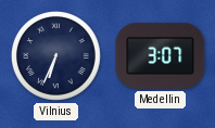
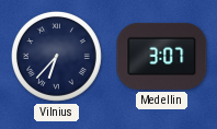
Vilnius: 6:34 -> 6:37 (56, 56)
